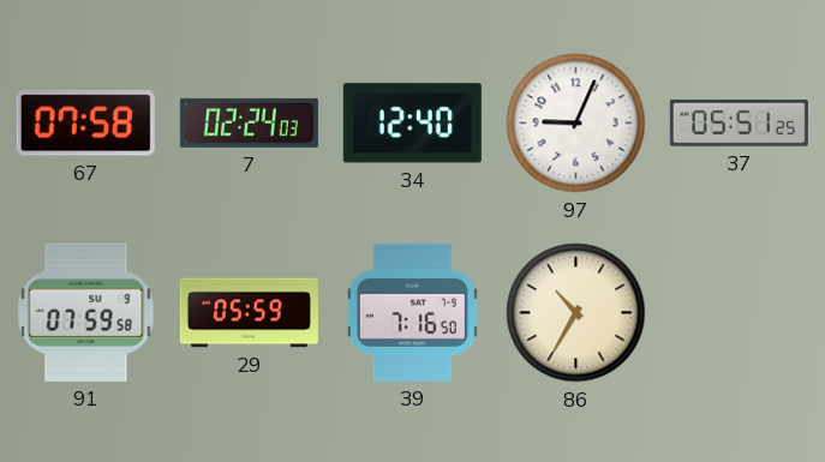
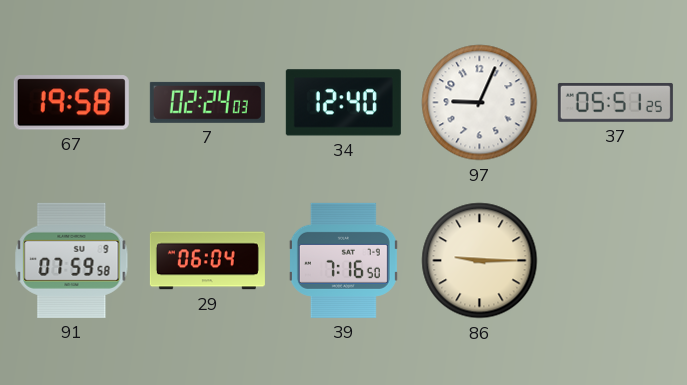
67: 07:58 -> 19:58 (71, 103)
29: 05:59 -> 06:04 (207, 261)
86: 10:35 -> 9:15 (480, 261)
